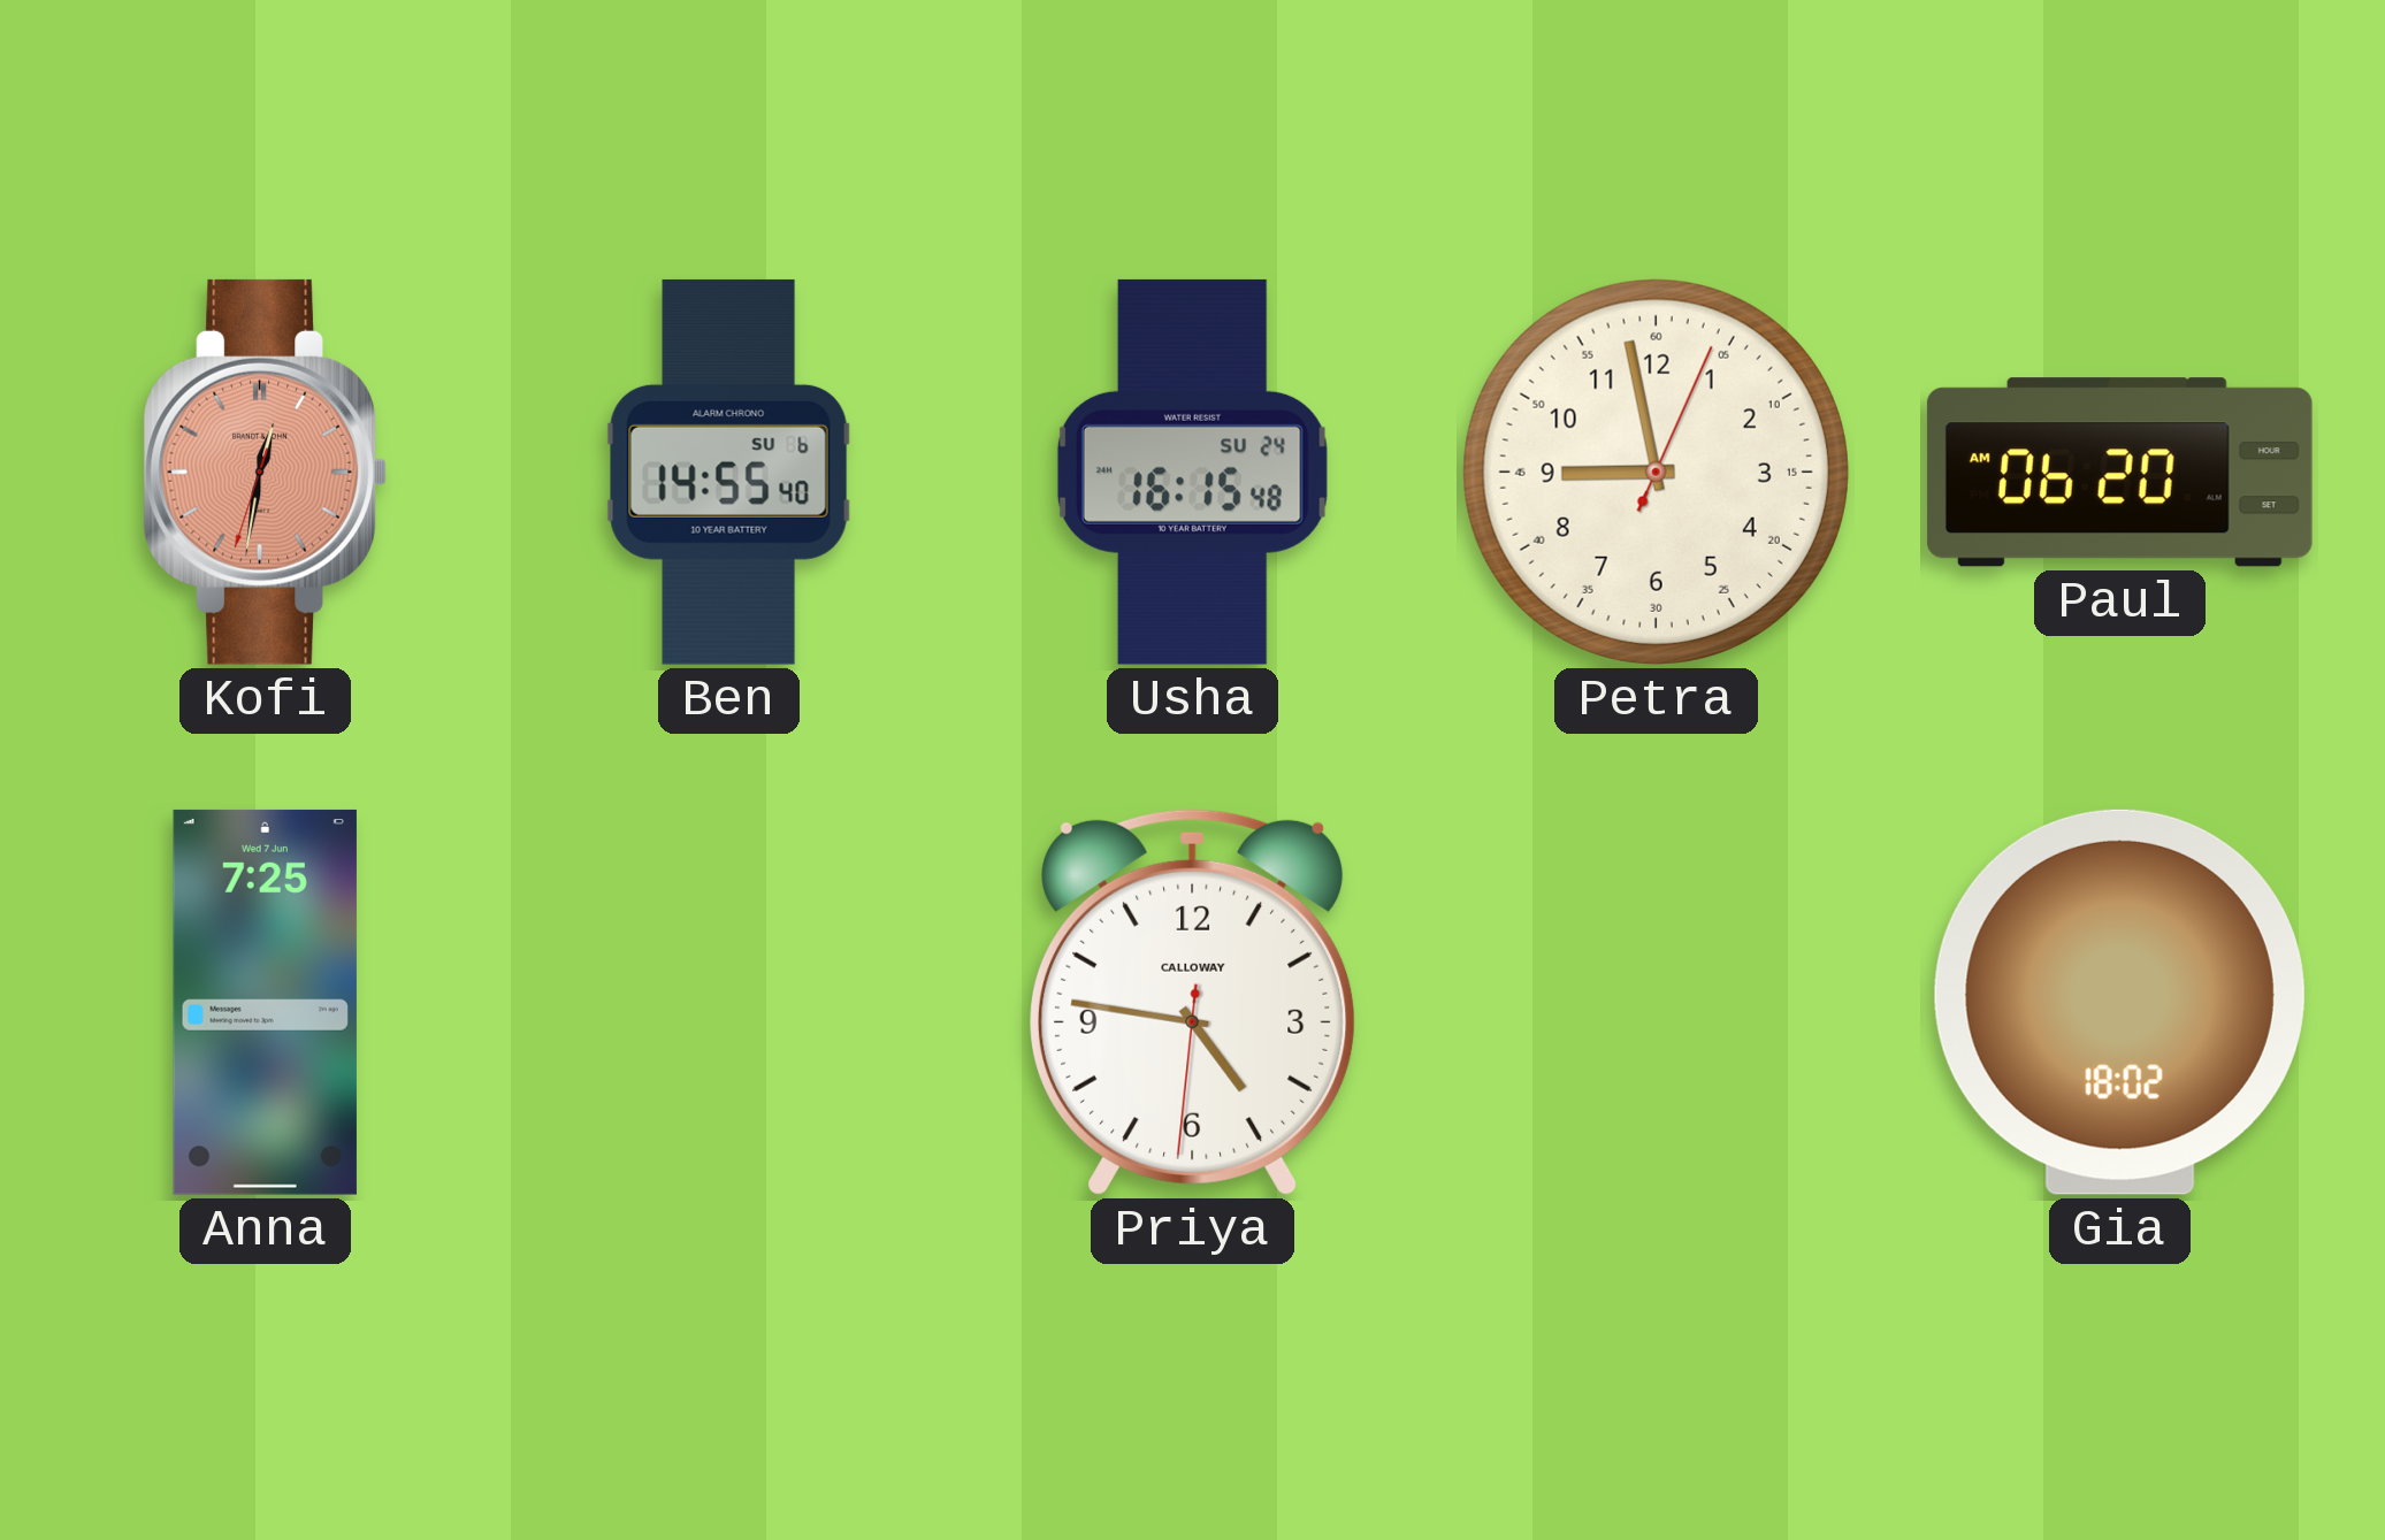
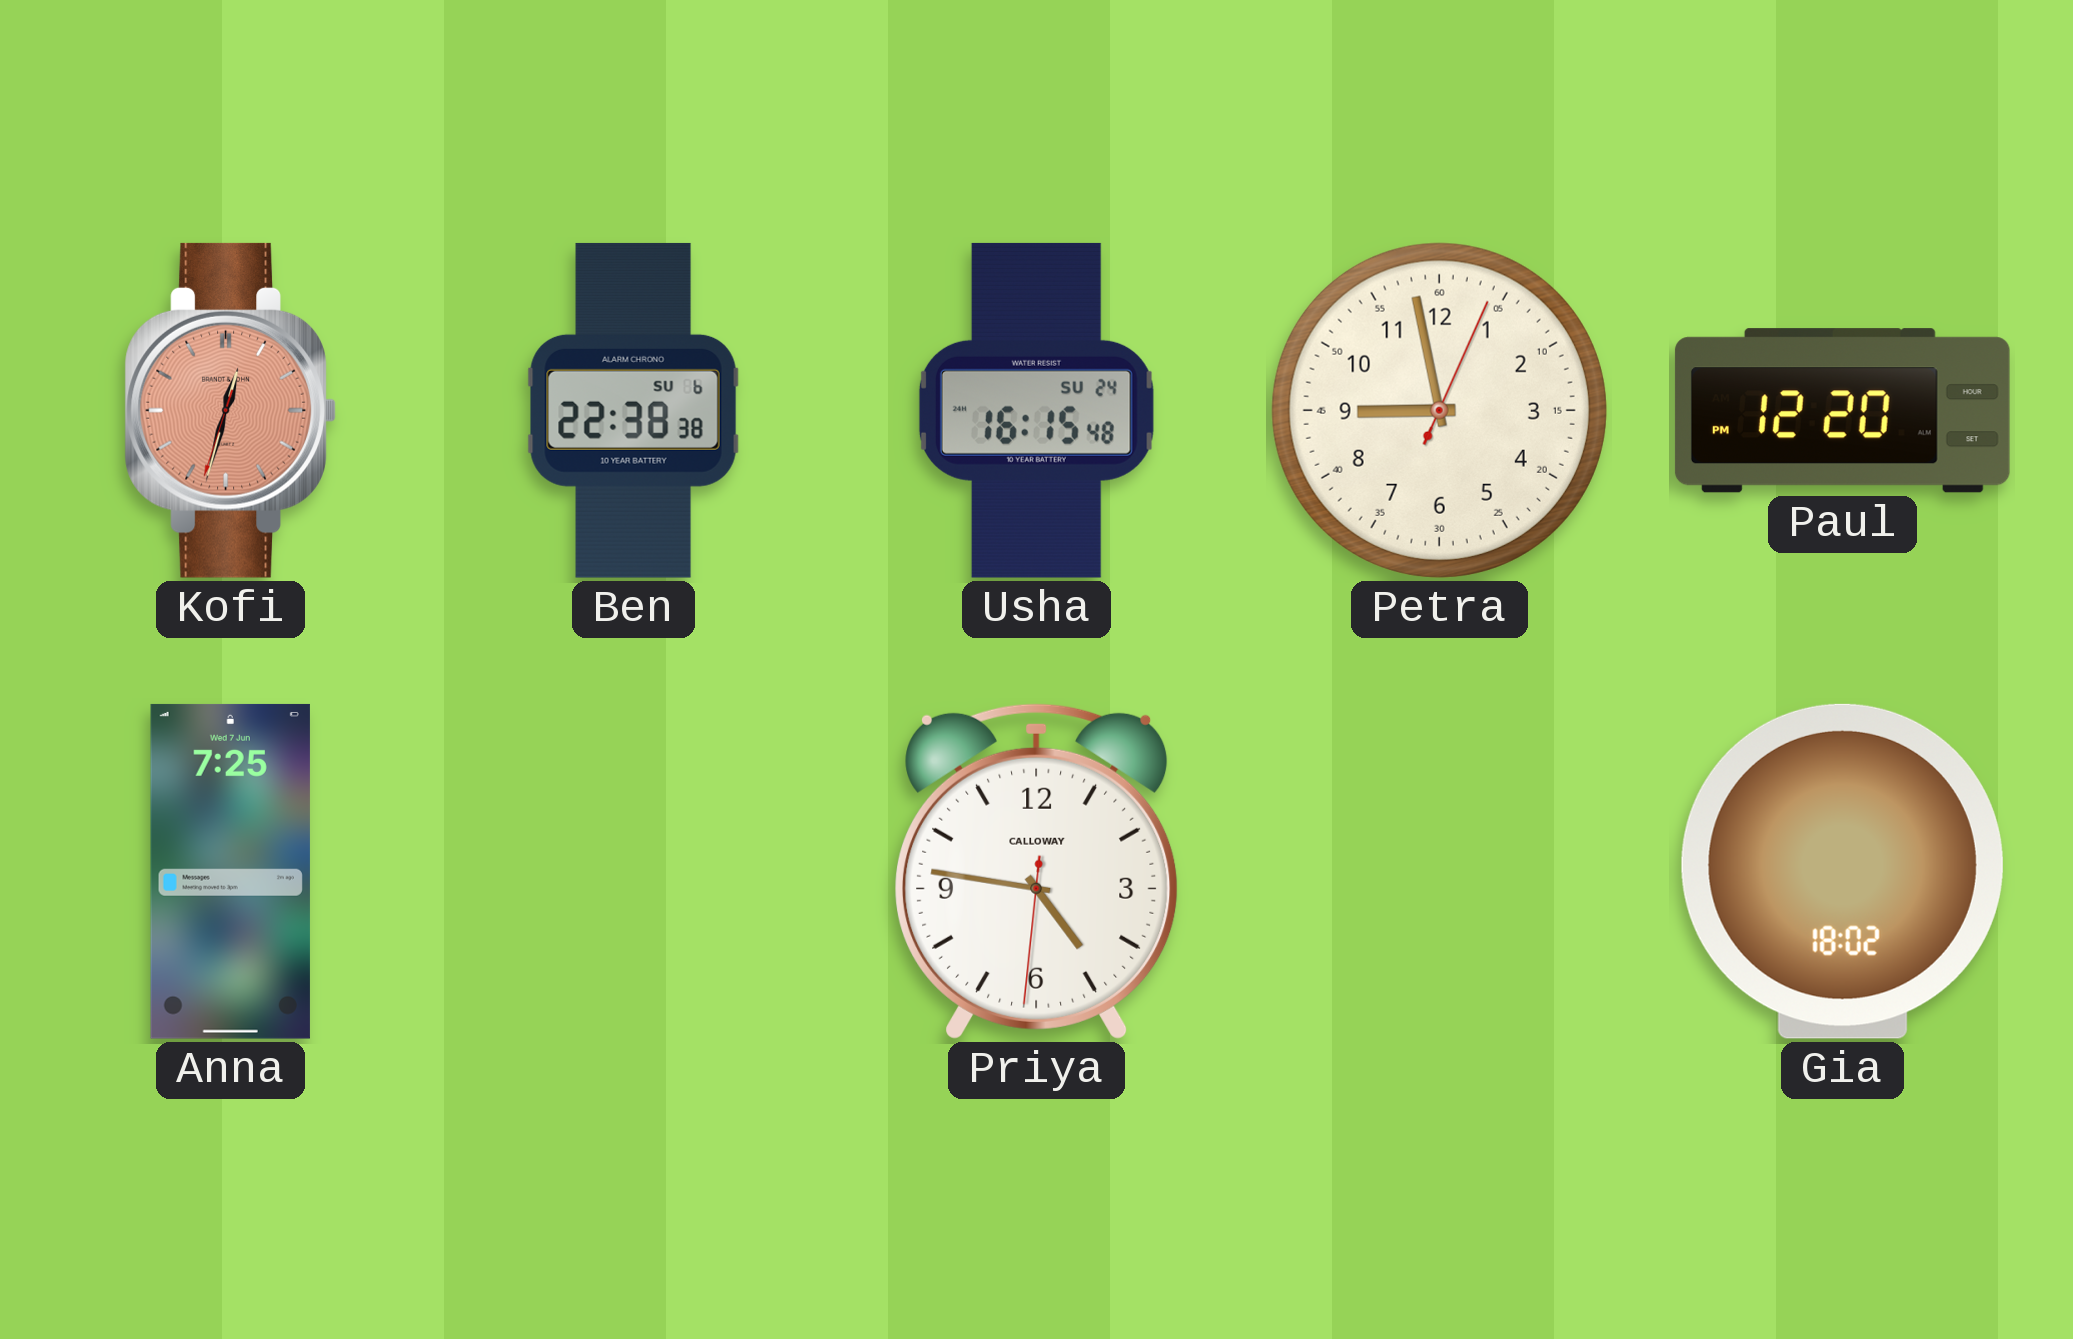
Kofi: 12:31 -> 12:32 (230, 410)
Ben: 14:55 -> 22:38 (633, 410)
Paul: 06:20 -> 12:20 (1842, 411)
